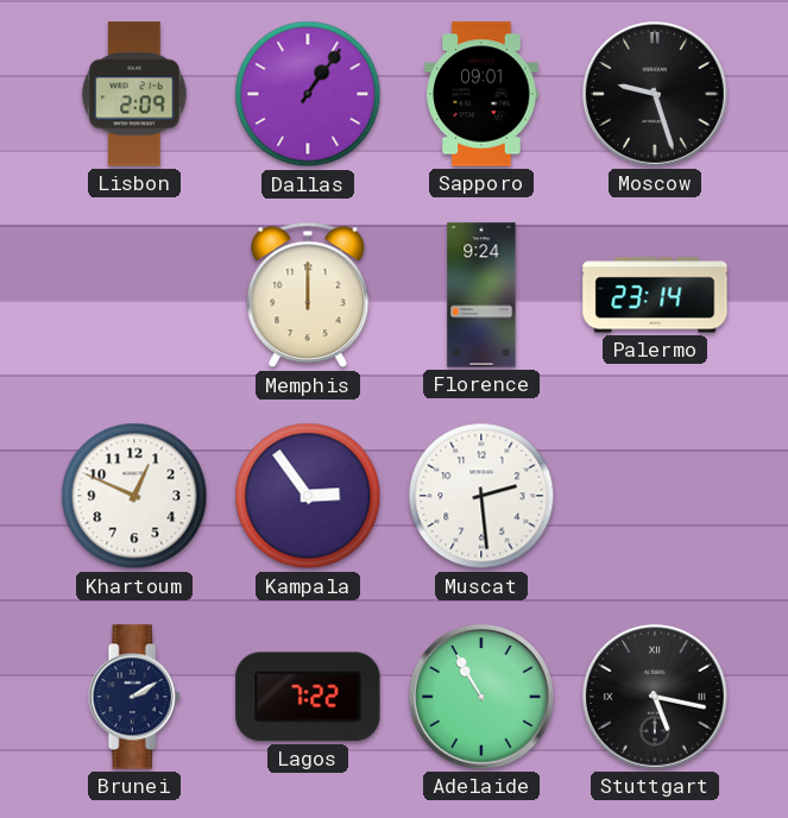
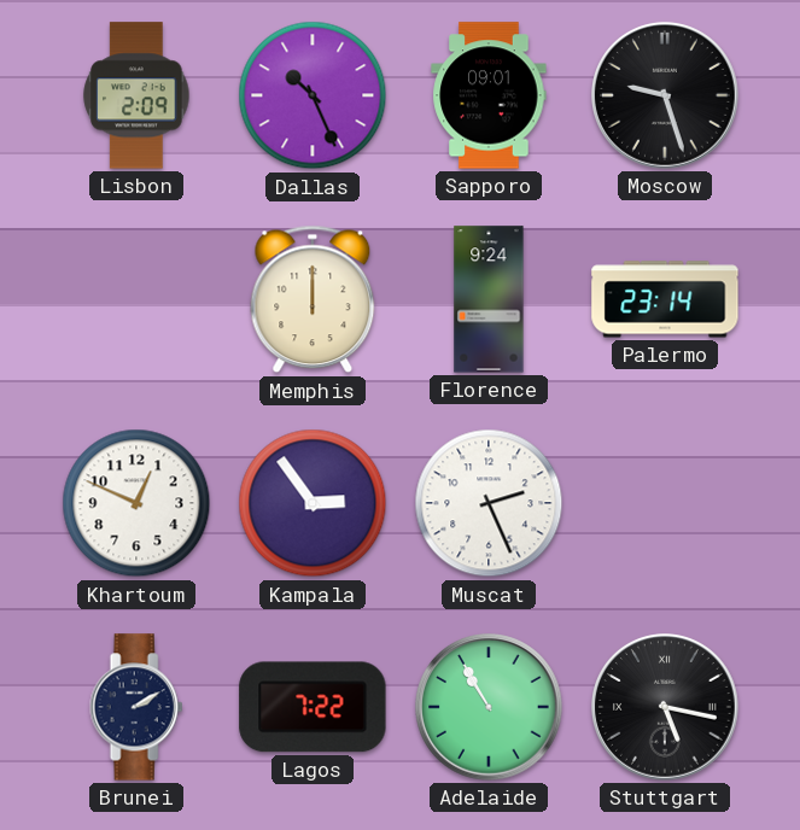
Dallas: 1:06 -> 10:26 (313, 95)
Muscat: 2:29 -> 2:26 (489, 503)
